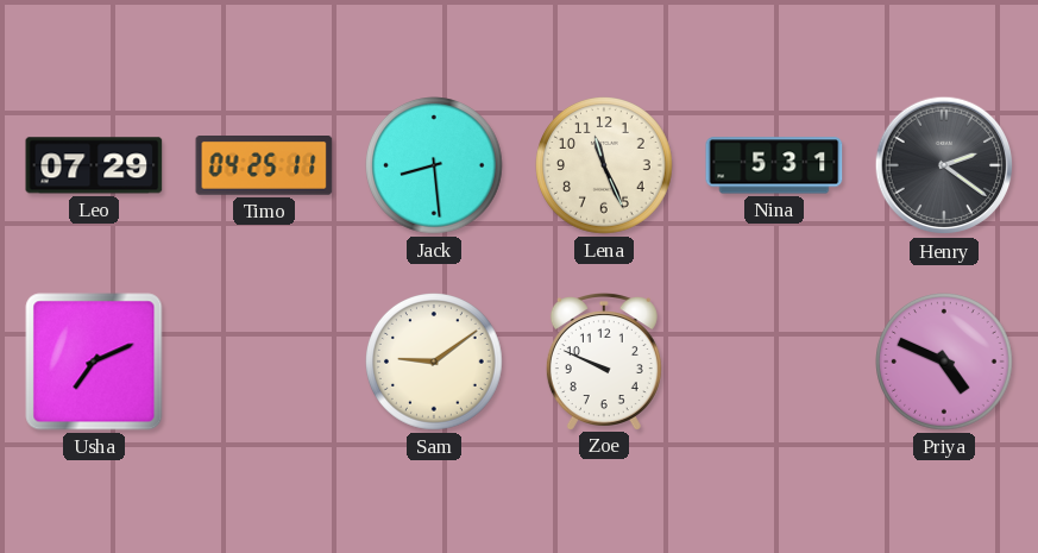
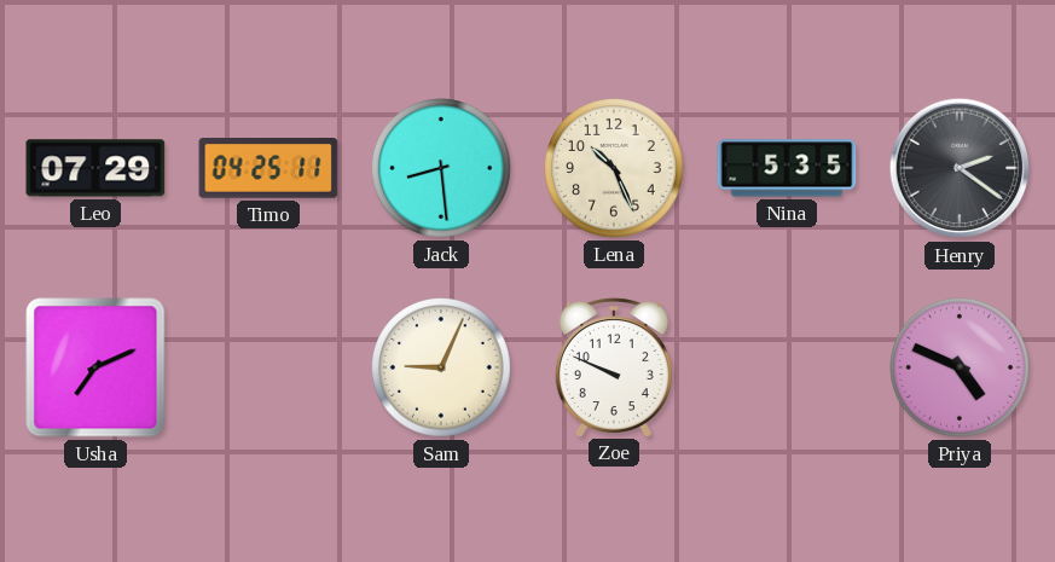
Lena: 11:26 -> 10:26 (615, 169)
Nina: 5:31 -> 5:35 (787, 168)
Sam: 9:09 -> 9:04 (442, 369)
